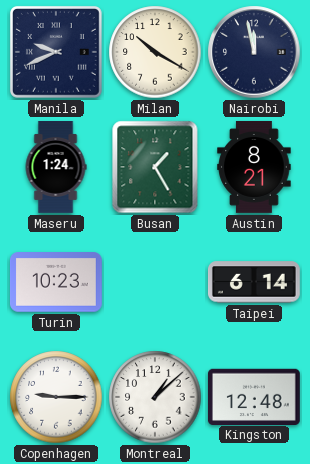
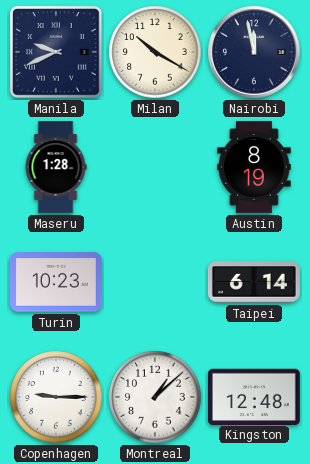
Maseru: 1:24 -> 1:28 (56, 168)
Busan: 1:25 -> none (155, 167)
Austin: 8:21 -> 8:19 (254, 167)
